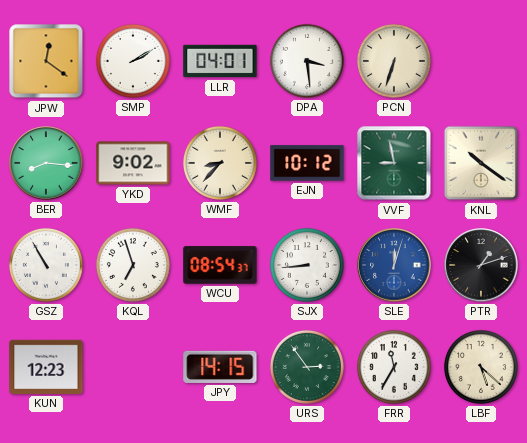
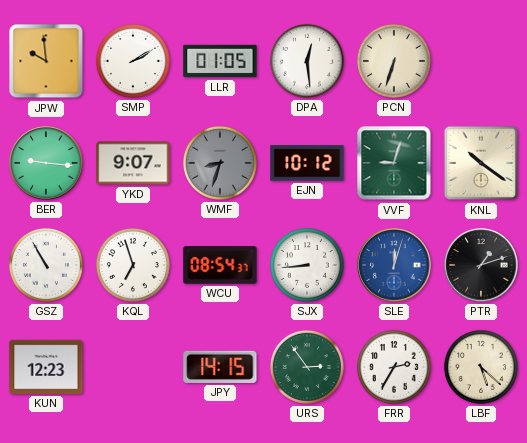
JPW: 12:21 -> 9:59 (46, 61)
LLR: 04:01 -> 01:05 (220, 61)
DPA: 3:29 -> 12:29 (307, 61)
BER: 8:16 -> 9:16 (46, 163)
YKD: 9:02 -> 9:07 (133, 163)
WMF: 8:37 -> 8:33 (220, 163)
WMF dial: cream -> grey (220, 163)
VVF: 8:58 -> 9:03 (394, 163)
FRR: 11:35 -> 2:35 (394, 367)
